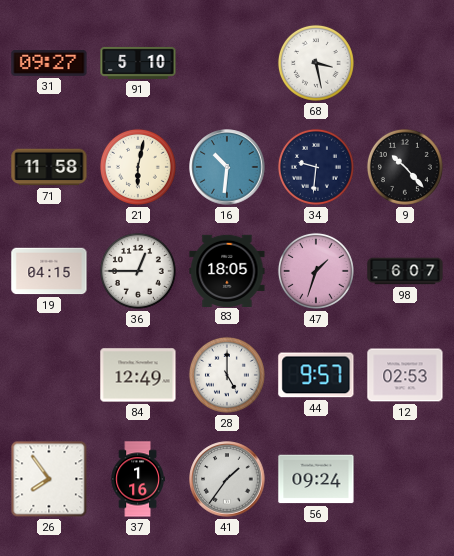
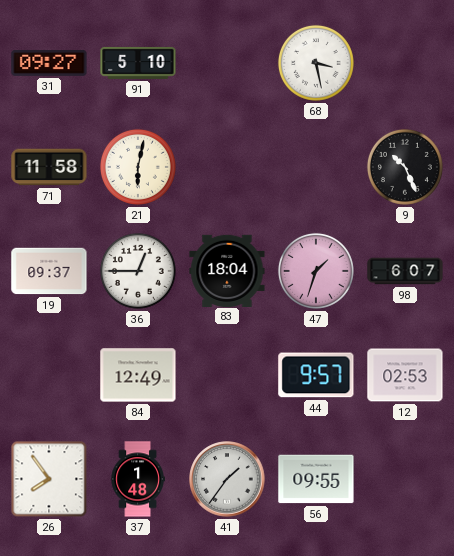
16: 10:31 -> none (227, 167)
34: 9:31 -> none (316, 167)
9: 10:23 -> 10:26 (405, 167)
19: 04:15 -> 09:37 (49, 271)
83: 18:05 -> 18:04 (227, 270)
28: 5:00 -> none (227, 375)
37: 1:16 -> 1:48 (138, 479)
56: 09:24 -> 09:55 (316, 479)
